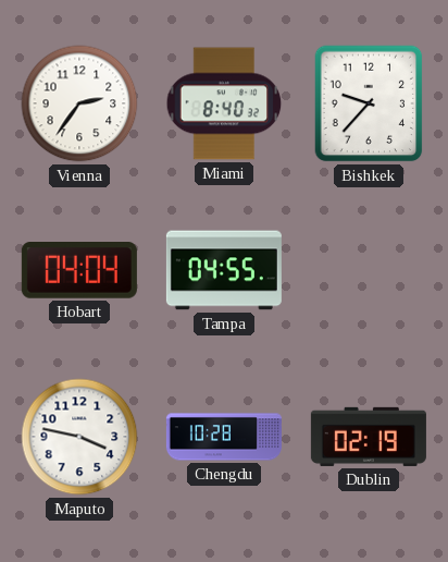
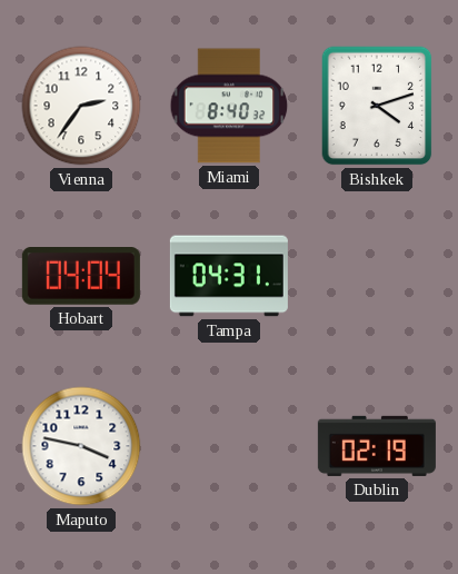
Bishkek: 9:37 -> 4:12 (377, 106)
Tampa: 04:55 -> 04:31 (229, 276)
Chengdu: 10:28 -> none (224, 437)
